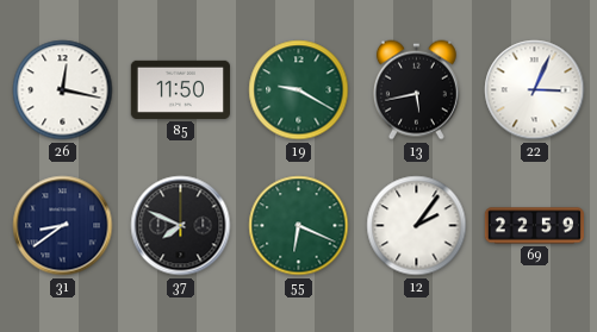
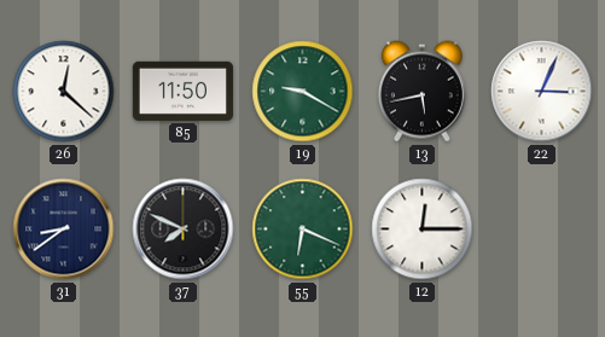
26: 12:17 -> 12:22 (64, 92)
12: 2:06 -> 12:15 (423, 229)
69: 22:59 -> none (534, 226)
